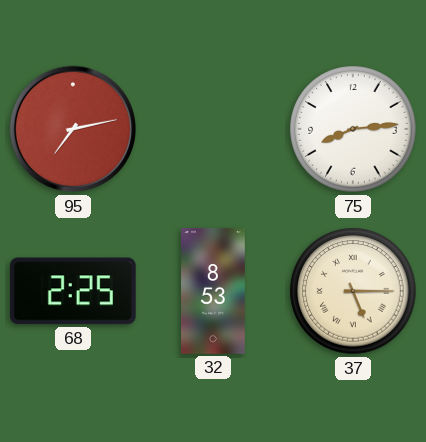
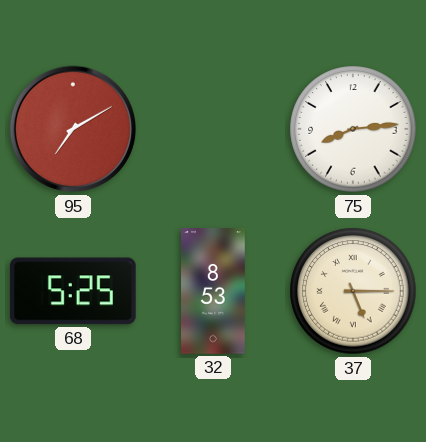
95: 7:13 -> 7:10 (73, 129)
68: 2:25 -> 5:25 (73, 291)
